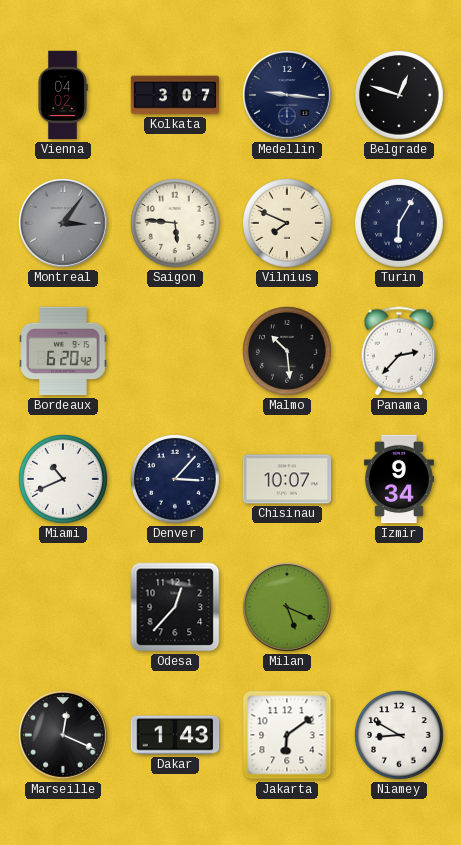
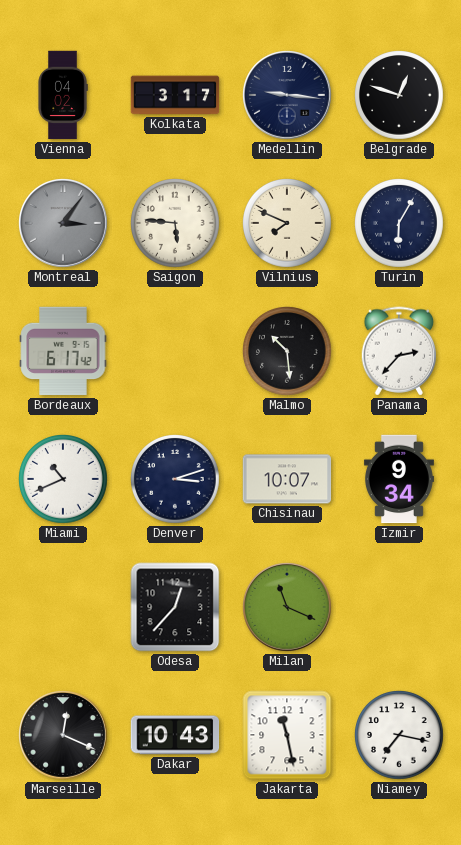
Kolkata: 3:07 -> 3:17 (175, 95)
Bordeaux: 6:20 -> 6:17 (63, 351)
Denver: 3:07 -> 3:12 (176, 480)
Milan: 5:19 -> 11:19 (288, 608)
Dakar: 1:43 -> 10:43 (175, 735)
Jakarta: 6:09 -> 11:28 (287, 735)
Niamey: 8:50 -> 7:17 (400, 736)
